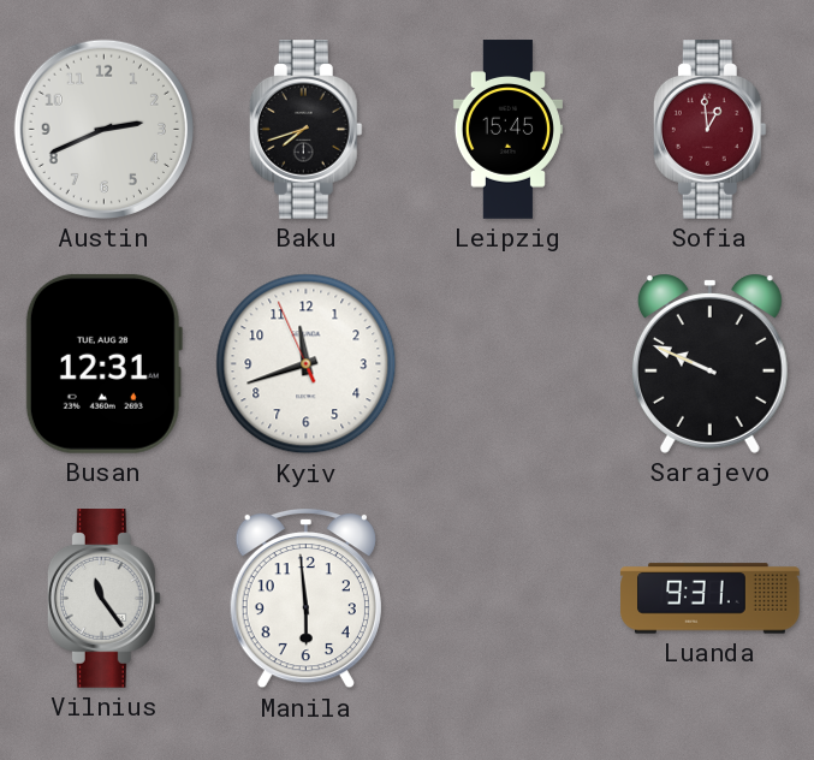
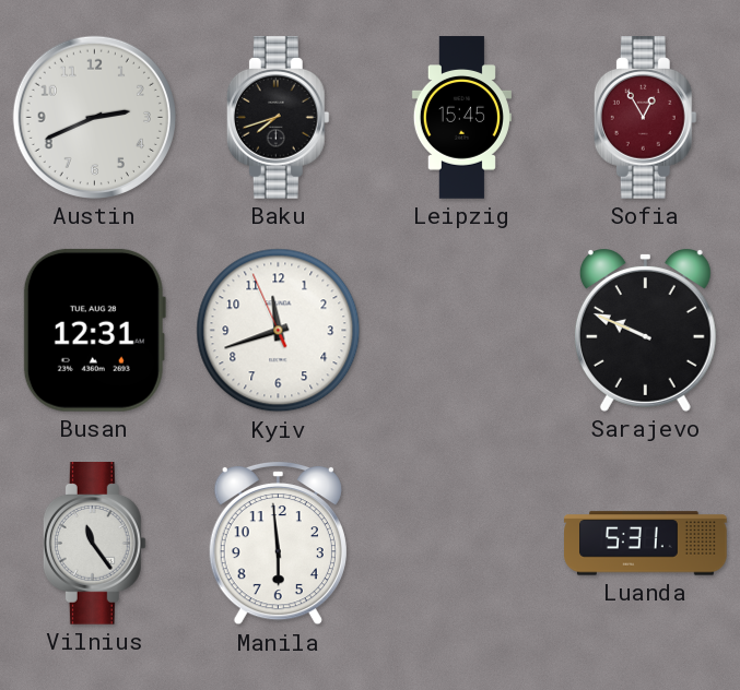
Sofia: 12:59 -> 12:55 (645, 118)
Luanda: 9:31 -> 5:31 (646, 544)
